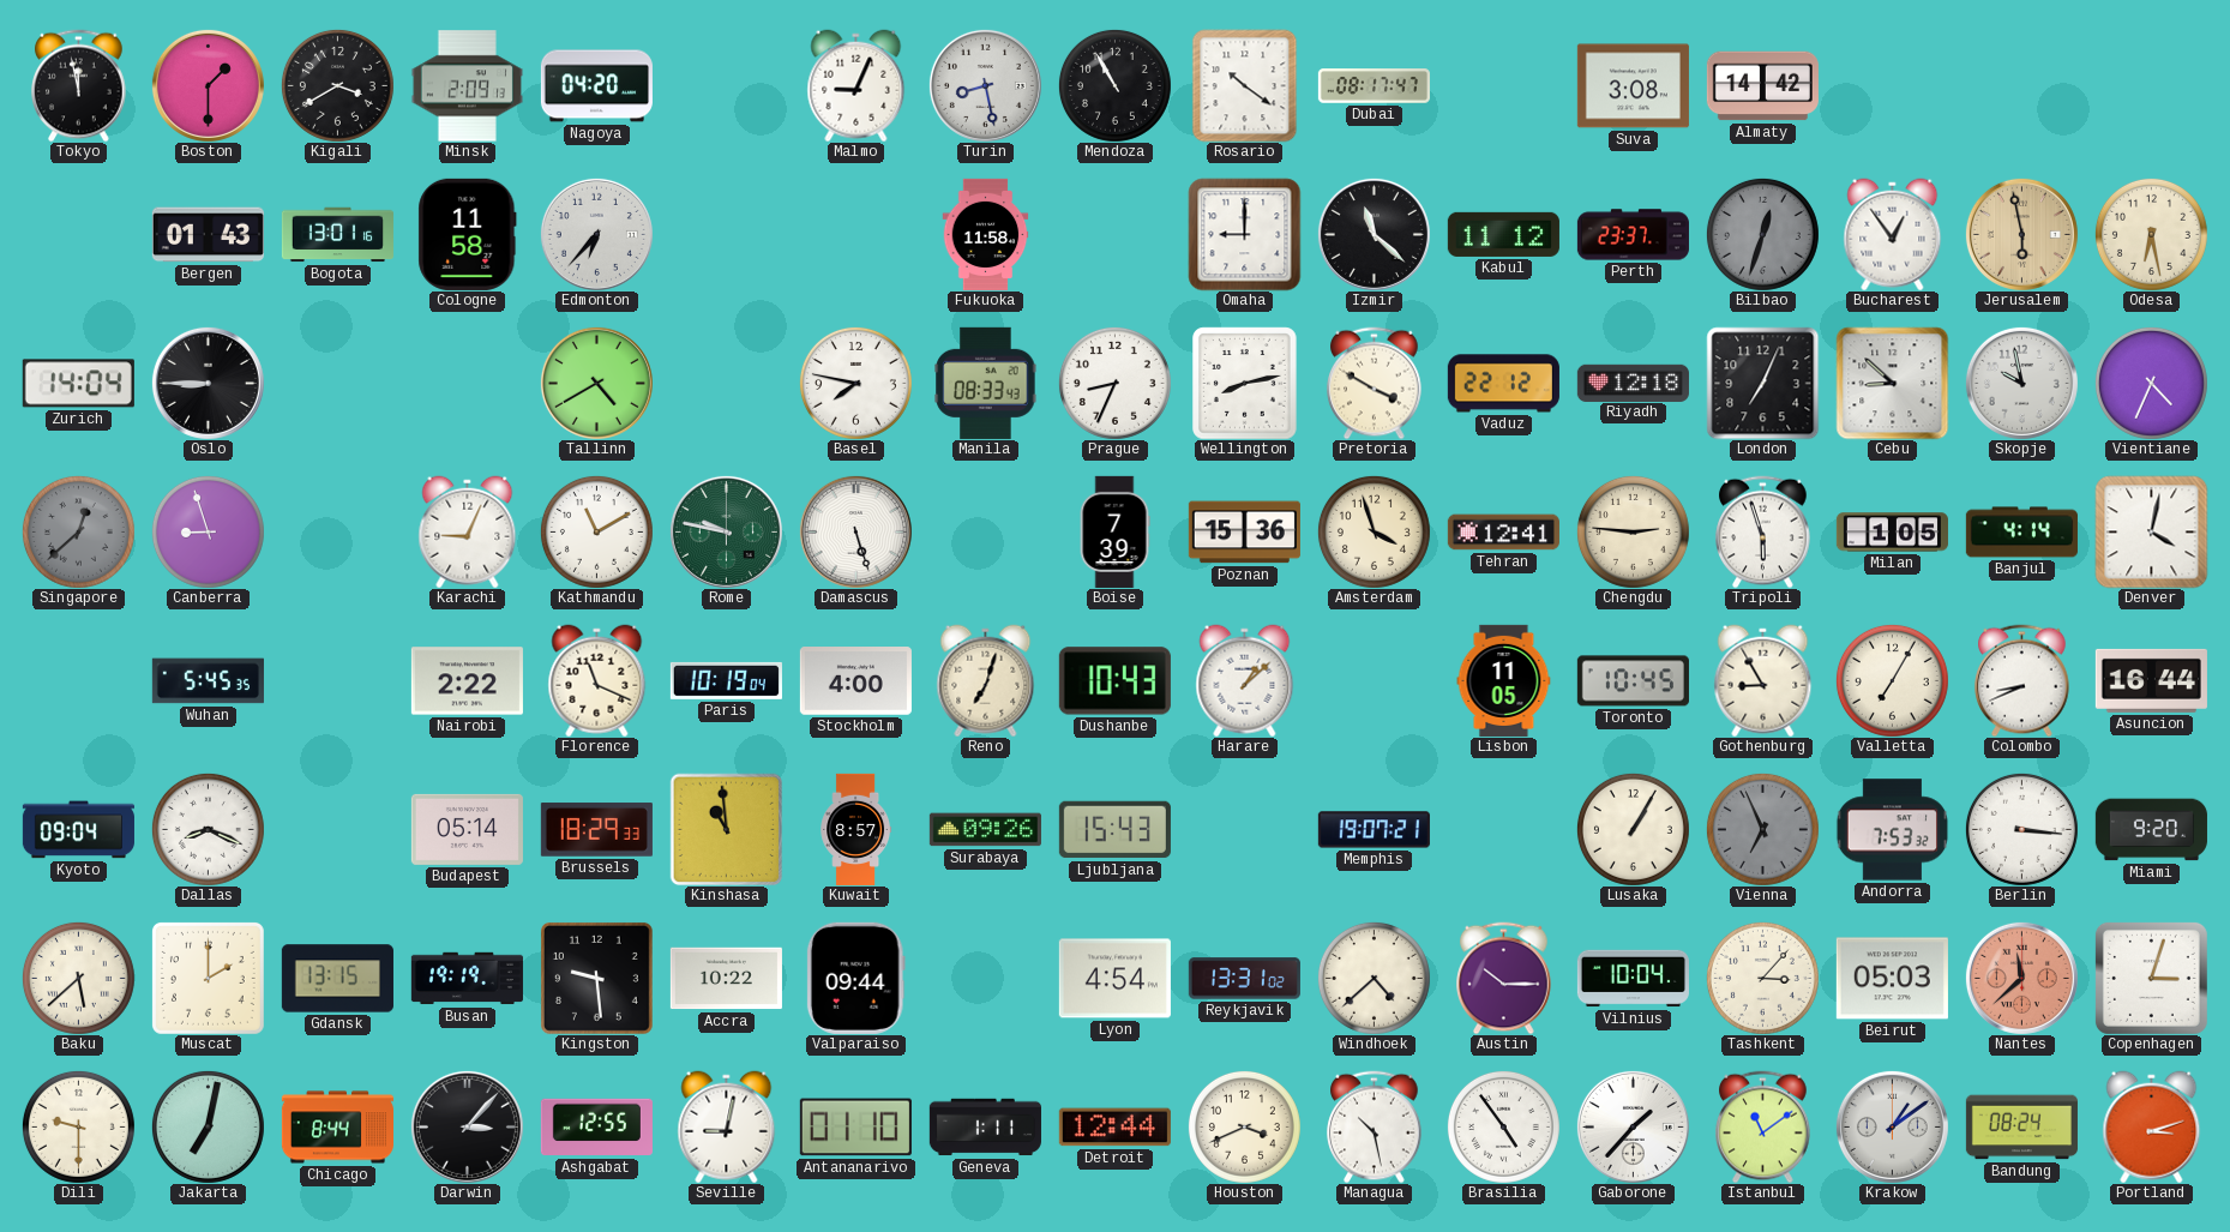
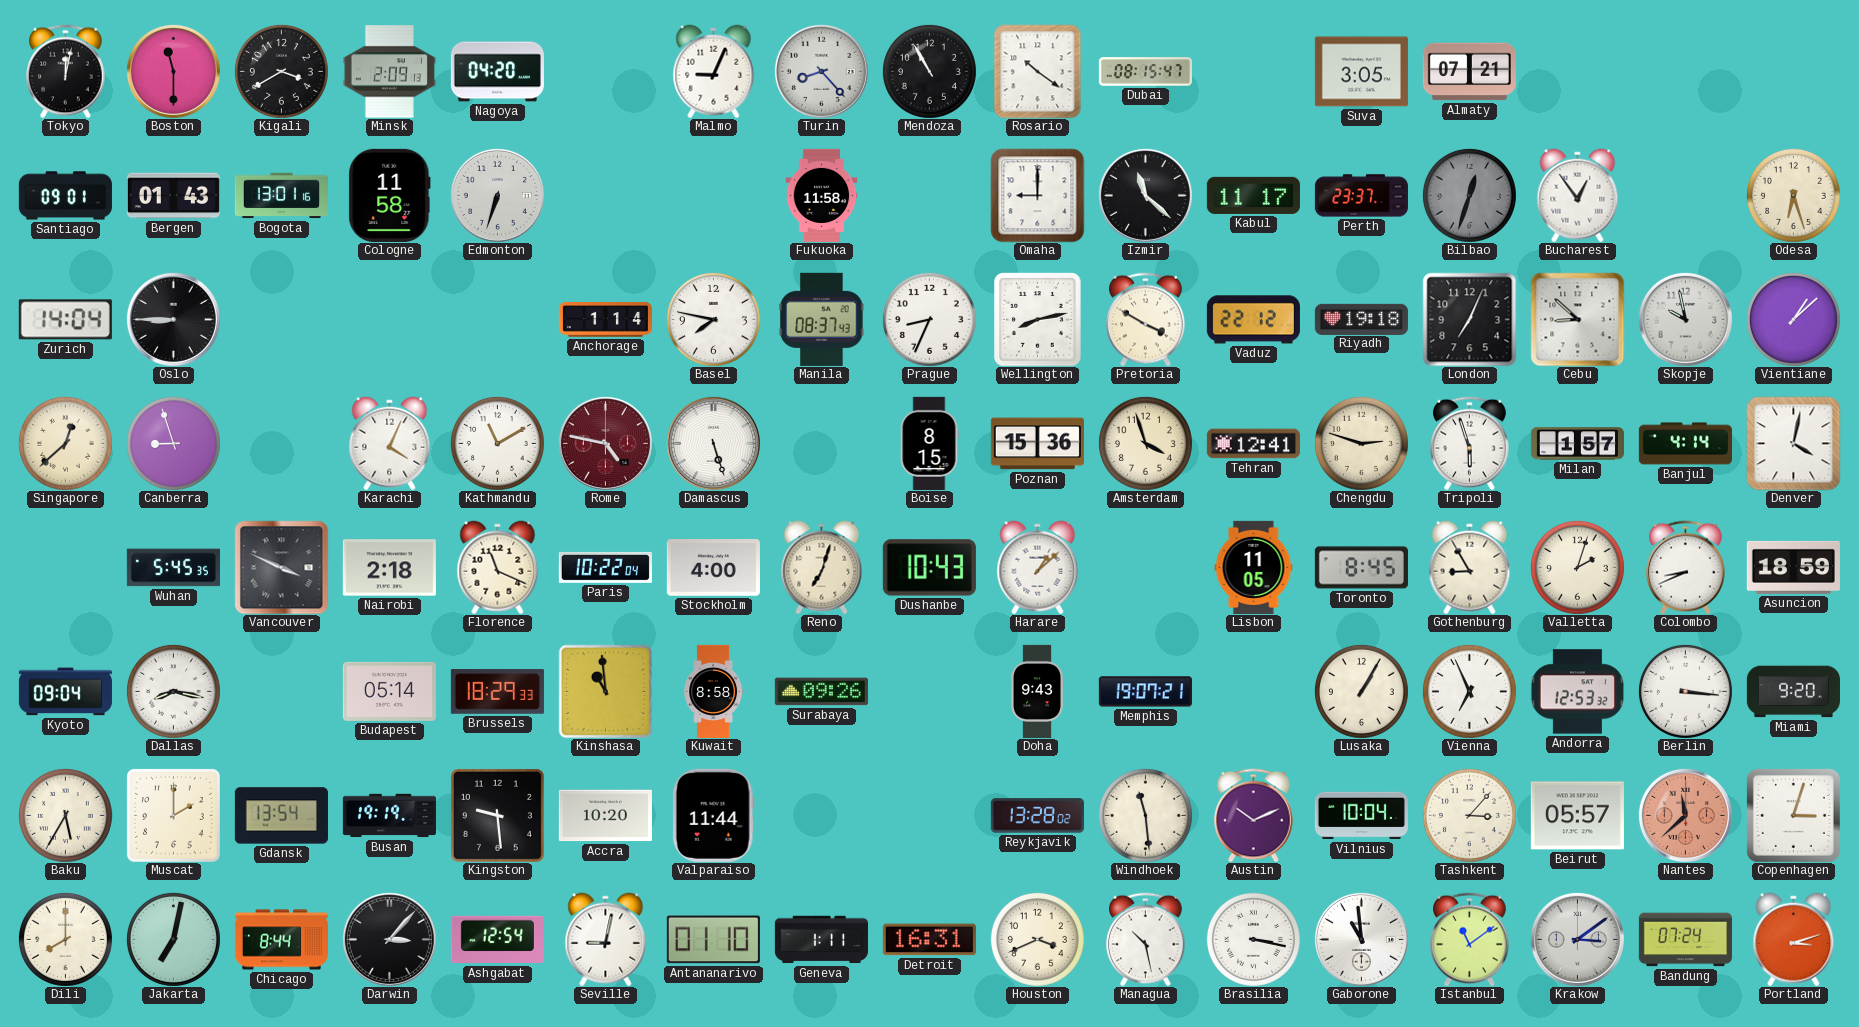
Tokyo: 11:58 -> 12:02 (66, 71)
Boston: 1:30 -> 11:30 (173, 71)
Turin: 8:28 -> 8:23 (821, 71)
Dubai: 08:17 -> 08:15 (1145, 72)
Suva: 3:08 -> 3:05 (1361, 72)
Almaty: 14:42 -> 07:21 (1469, 72)
Santiago: none -> 09:01 (65, 196)
Edmonton: 6:37 -> 6:33 (497, 195)
Kabul: 11:12 -> 11:17 (1253, 195)
Jerusalem: 5:58 -> none (2021, 234)
Odesa: 6:28 -> 6:27 (1793, 195)
Tallinn: 4:40 -> none (596, 383)
Anchorage: none -> 1:14 (605, 320)
Manila: 08:33 -> 08:37 (822, 319)
Riyadh: 12:18 -> 19:18 (1361, 319)
Vientiane: 4:34 -> 1:08 (1793, 319)
Singapore dial: grey -> cream (65, 443)
Karachi: 9:04 -> 4:04 (390, 443)
Rome: 9:47 -> 4:47 (605, 443)
Rome dial: green -> burgundy (605, 443)
Boise: 7:39 -> 8:15 (929, 443)
Chengdu: 2:46 -> 2:48 (1361, 443)
Milan: 1:05 -> 1:57 (1577, 444)
Vancouver: none -> 3:49 (281, 567)
Nairobi: 2:22 -> 2:18 (389, 568)
Paris: 10:19 -> 10:22 (605, 567)
Toronto: 10:45 -> 8:45 (1361, 568)
Valletta: 7:05 -> 2:03 (1577, 567)
Asuncion: 16:44 -> 18:59 (1793, 567)
Dallas: 8:19 -> 8:17 (173, 691)
Kuwait: 8:57 -> 8:58 (714, 691)
Ljubljana: 15:43 -> none (1114, 830)
Doha: none -> 9:43 (1037, 691)
Vienna dial: grey -> white (1469, 691)
Andorra: 7:53 -> 12:53 (1577, 692)
Baku: 5:38 -> 5:35 (65, 815)
Gdansk: 13:15 -> 13:54 (281, 816)
Accra: 10:22 -> 10:20 (605, 816)
Valparaiso: 09:44 -> 11:44 (713, 815)
Lyon: 4:54 -> none (1114, 979)
Reykjavik: 13:31 -> 13:28 (1037, 816)
Windhoek: 4:38 -> 11:29 (1145, 815)
Austin: 10:15 -> 10:11 (1254, 815)
Beirut: 05:03 -> 05:57 (1577, 816)
Dili: 9:30 -> 8:00 (65, 939)
Ashgabat: 12:55 -> 12:54 (497, 940)
Detroit: 12:44 -> 16:31 (929, 940)
Brasilia: 4:54 -> 3:17 (1253, 939)
Gaborone: 1:37 -> 10:59 (1361, 939)
Krakow: 1:09 -> 3:09 (1577, 939)
Bandung: 08:24 -> 07:24 (1685, 940)
